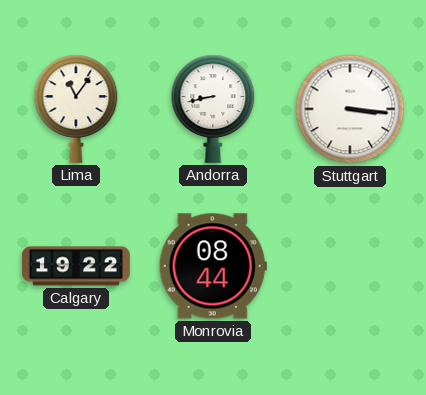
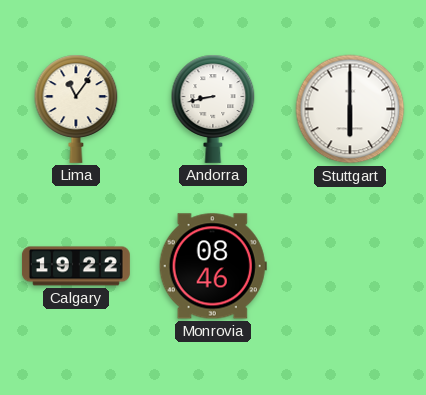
Stuttgart: 3:16 -> 6:00 (350, 109)
Monrovia: 08:44 -> 08:46 (213, 266)
